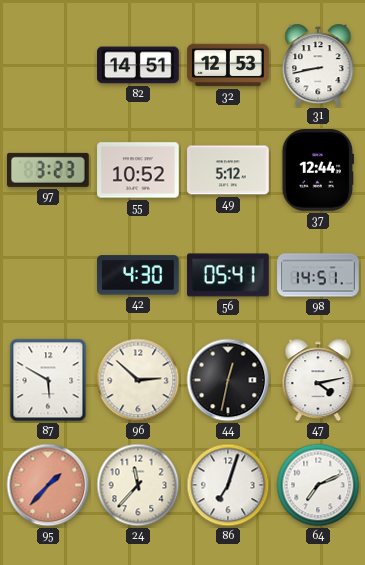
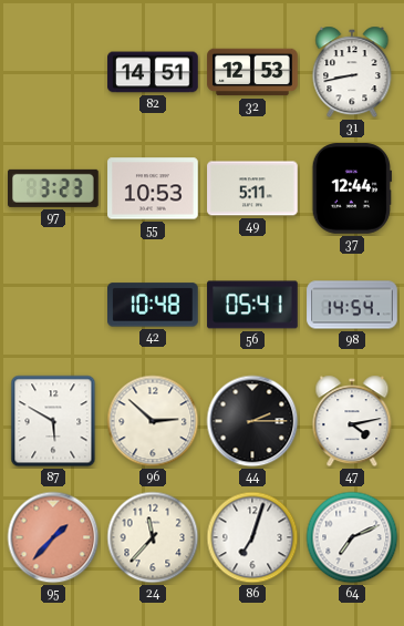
55: 10:52 -> 10:53 (153, 188)
49: 5:12 -> 5:11 (252, 188)
42: 4:30 -> 10:48 (154, 305)
98: 14:51 -> 14:54 (352, 305)
44: 12:32 -> 2:15 (252, 421)
